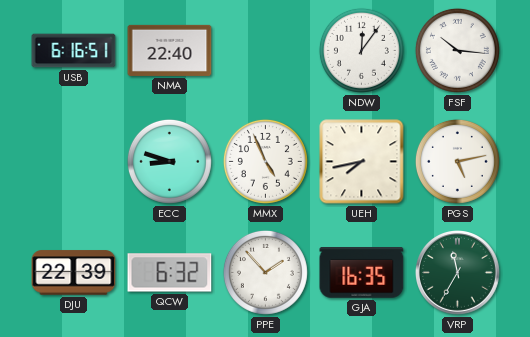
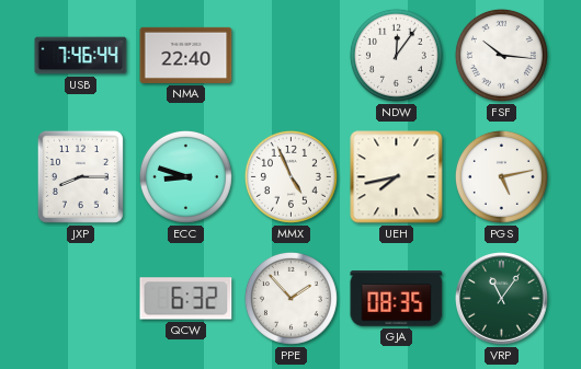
USB: 6:16 -> 7:46 (81, 56)
JXP: none -> 8:15 (80, 176)
DJU: 22:39 -> none (74, 273)
GJA: 16:35 -> 08:35 (397, 299)
VRP: 11:35 -> 11:06 (502, 299)
